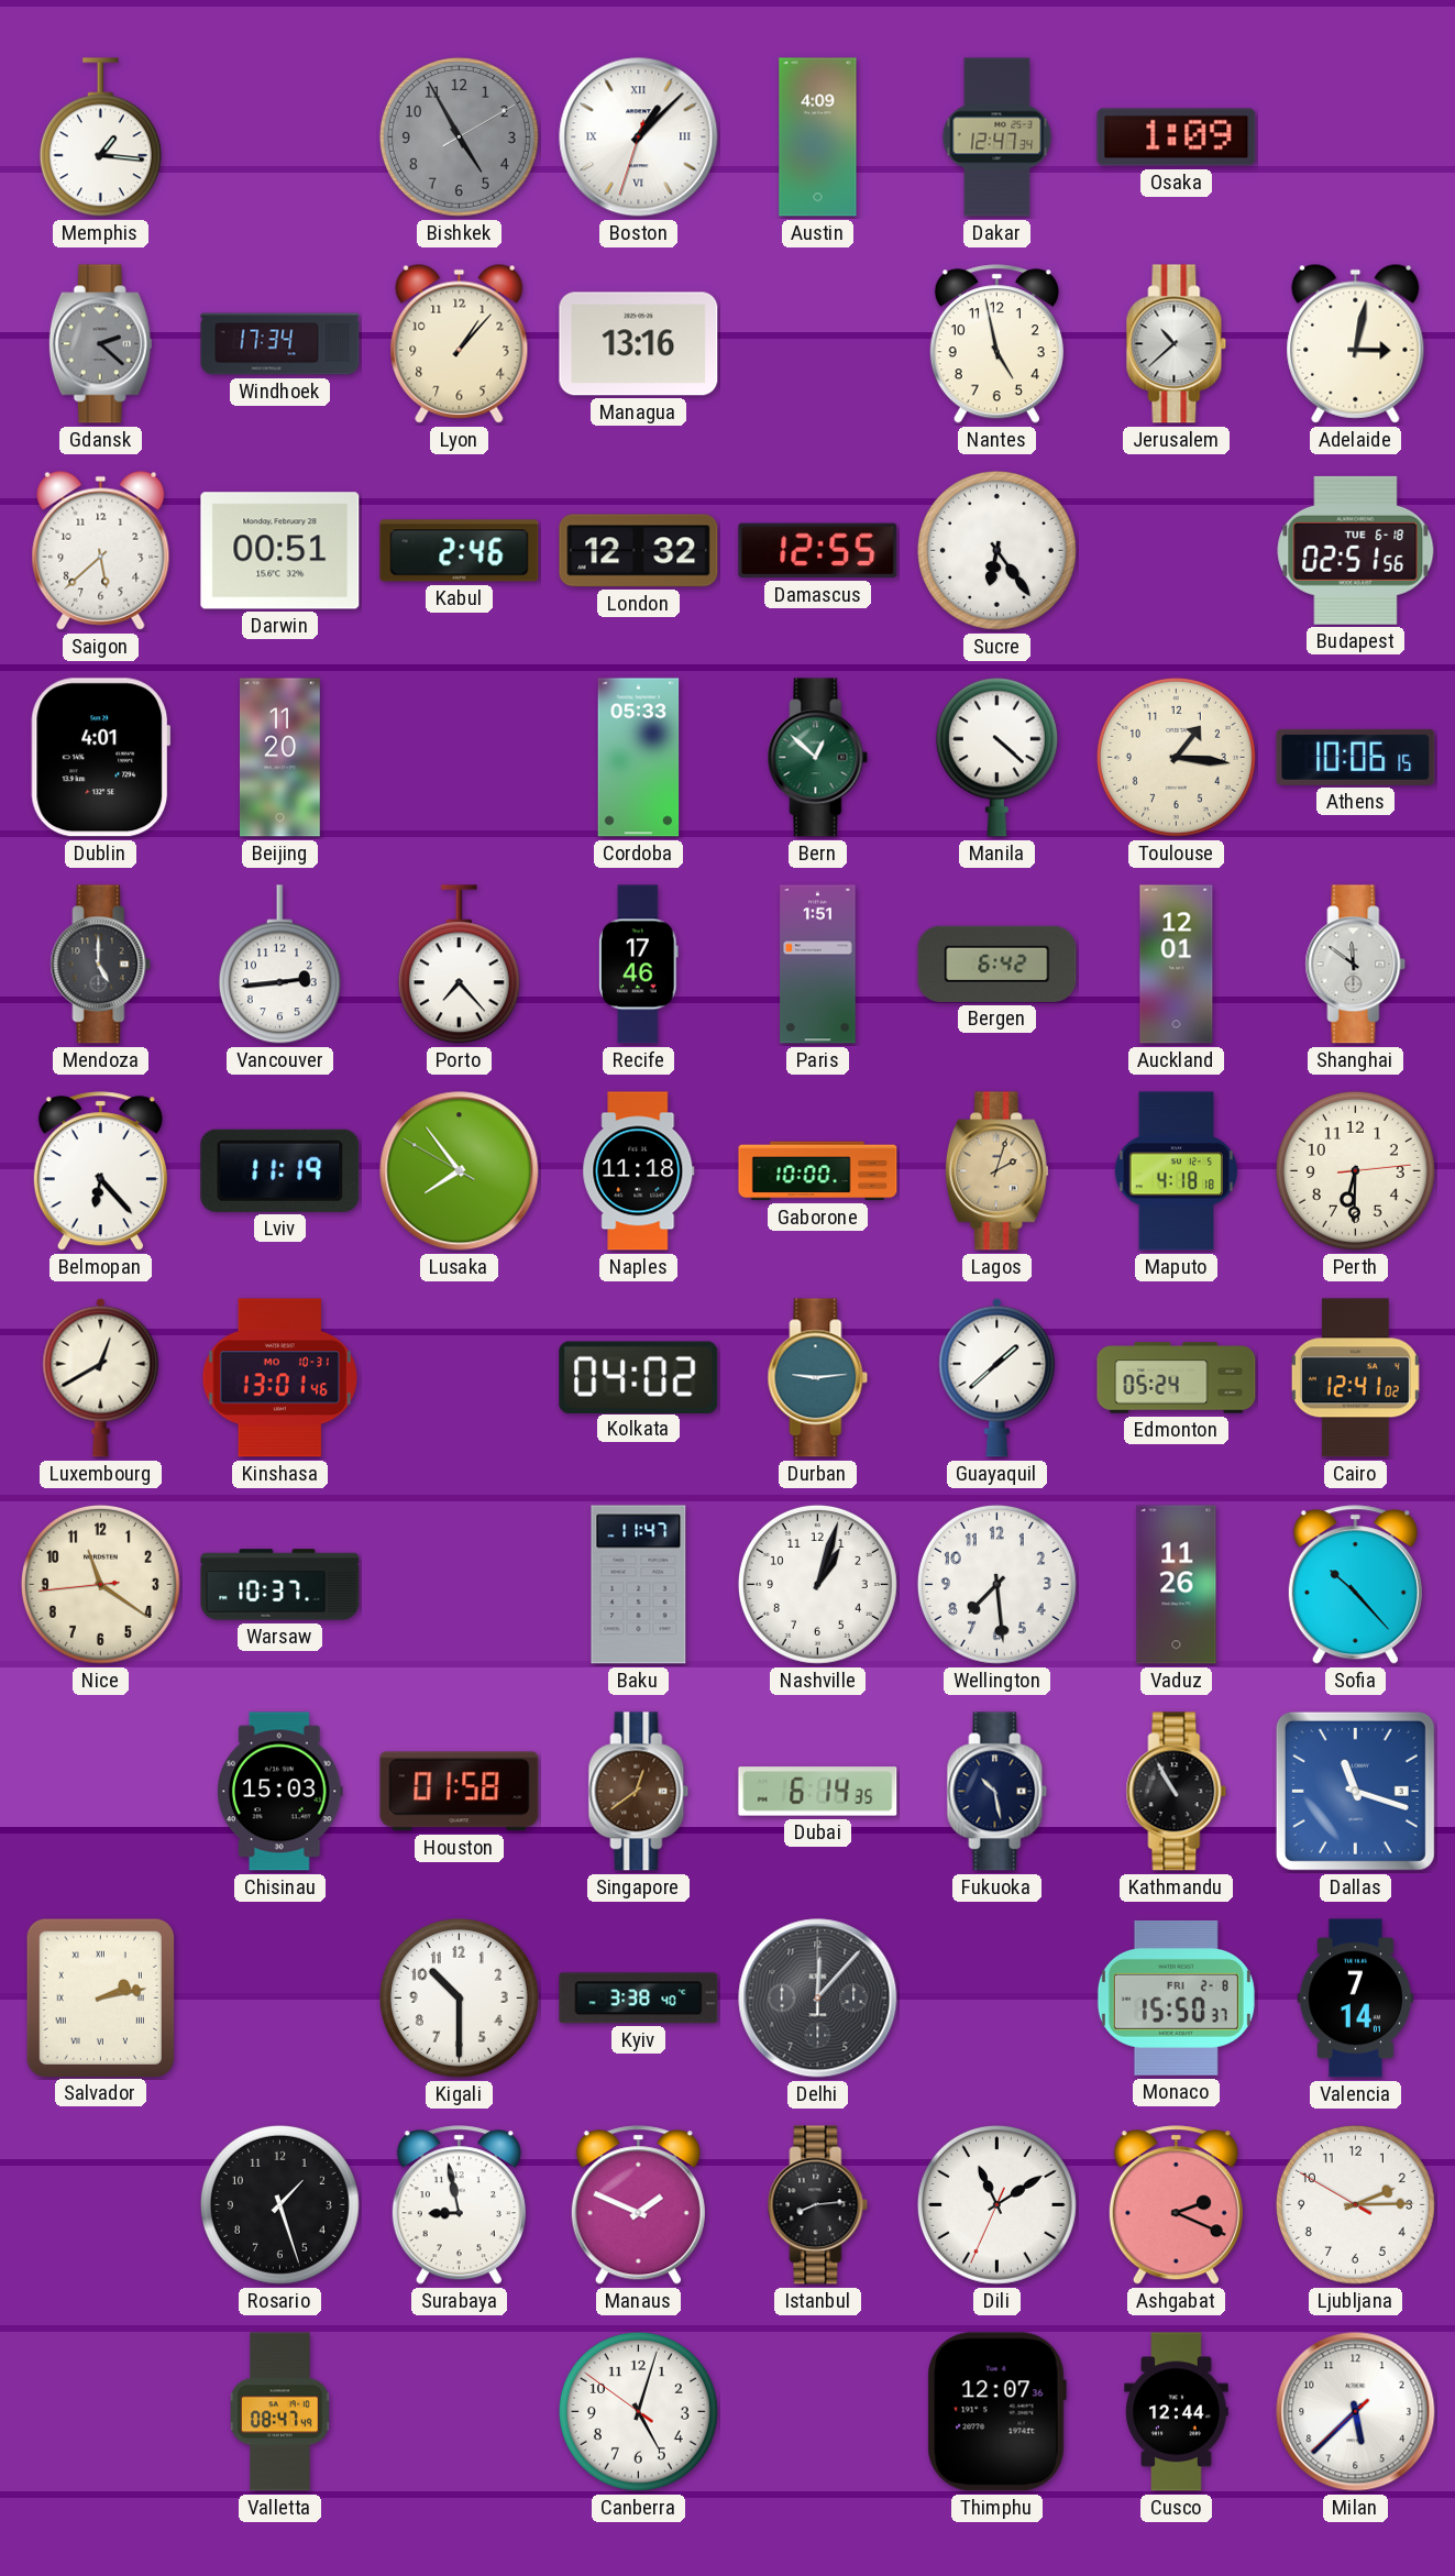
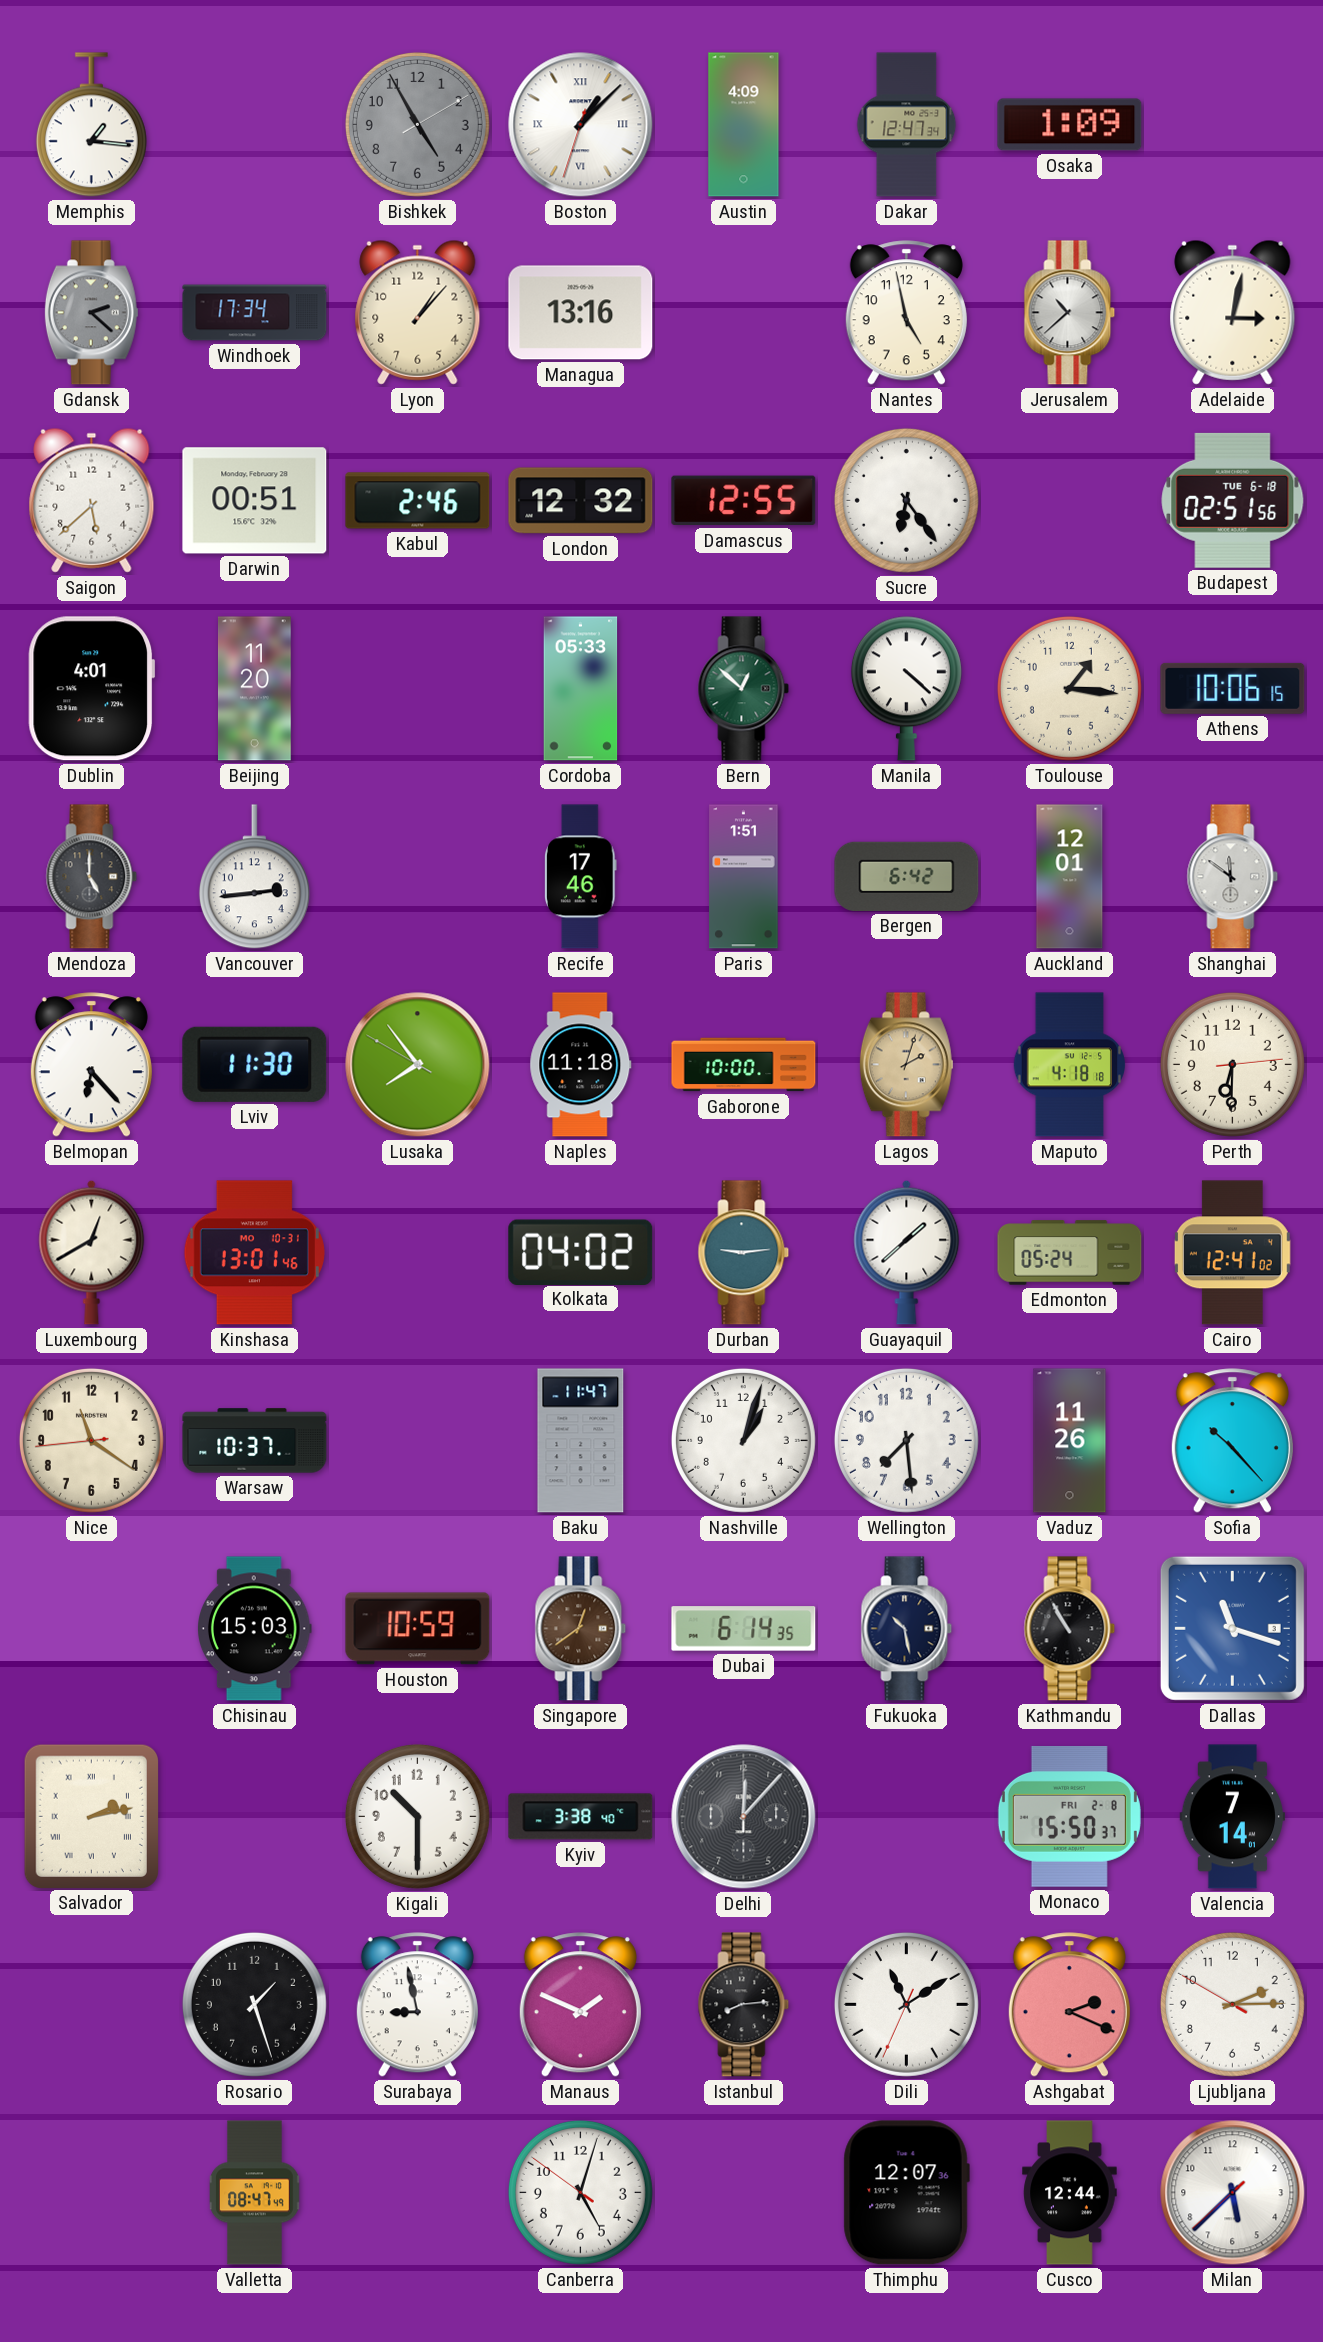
Porto: 7:23 -> none (459, 965)
Lviv: 11:19 -> 11:30 (255, 1064)
Houston: 01:58 -> 10:59 (418, 1629)
